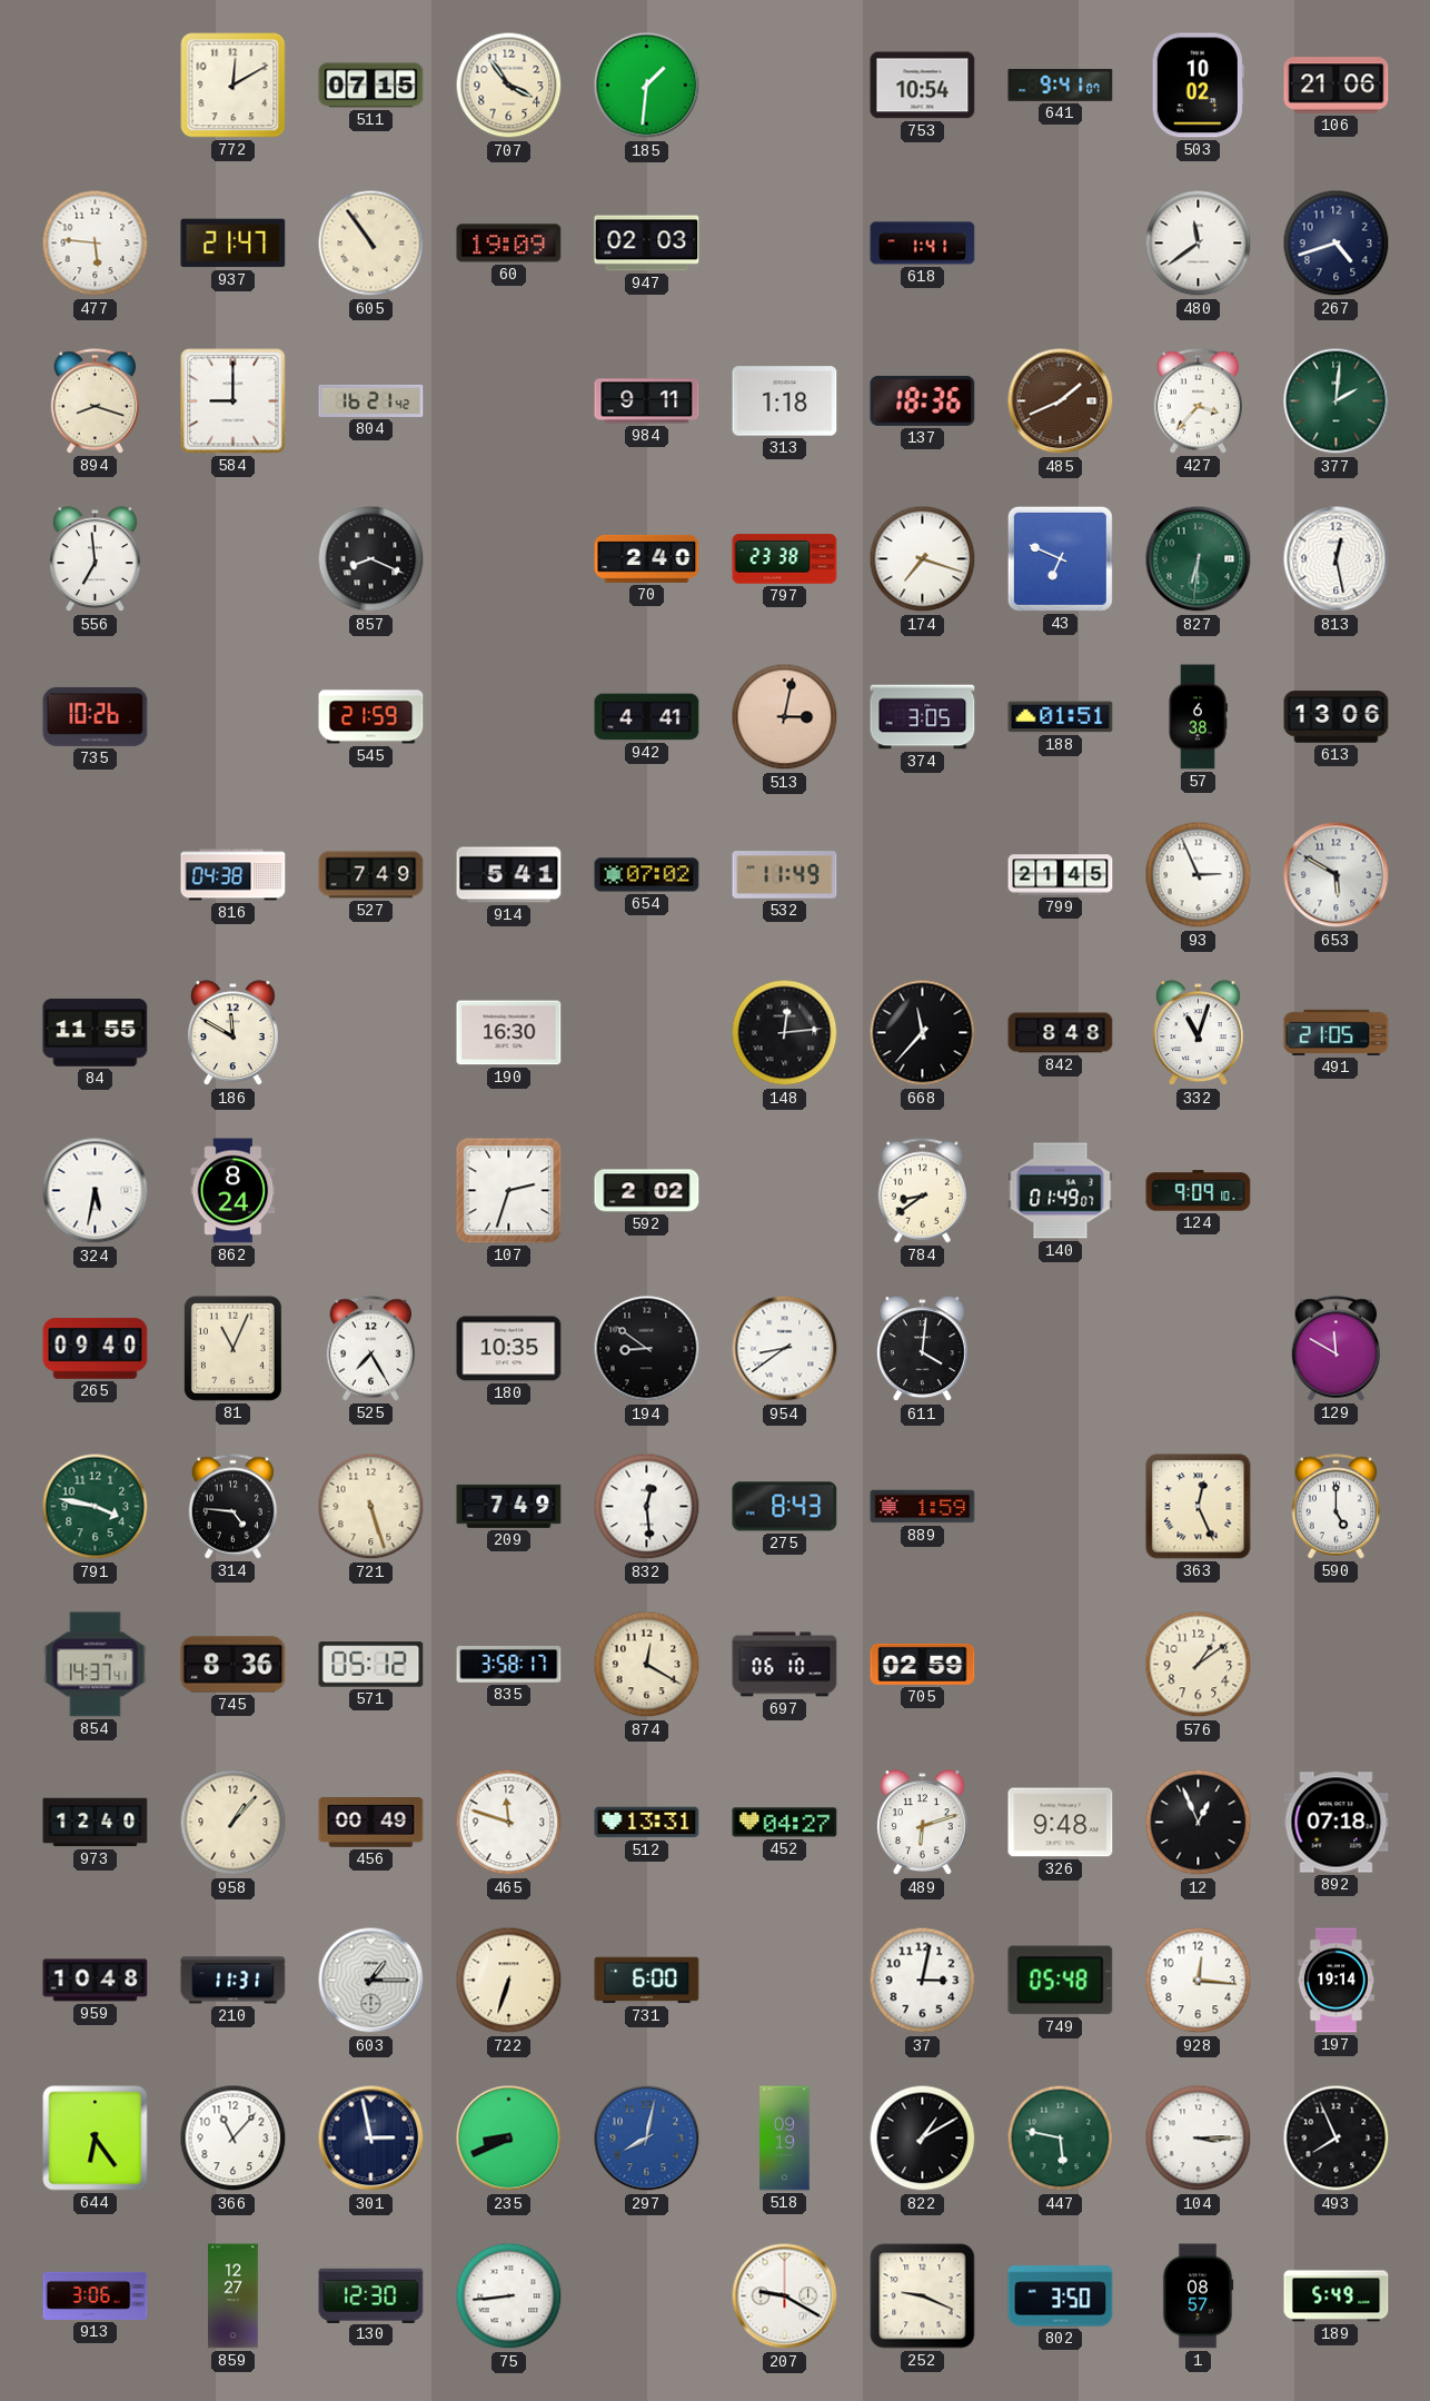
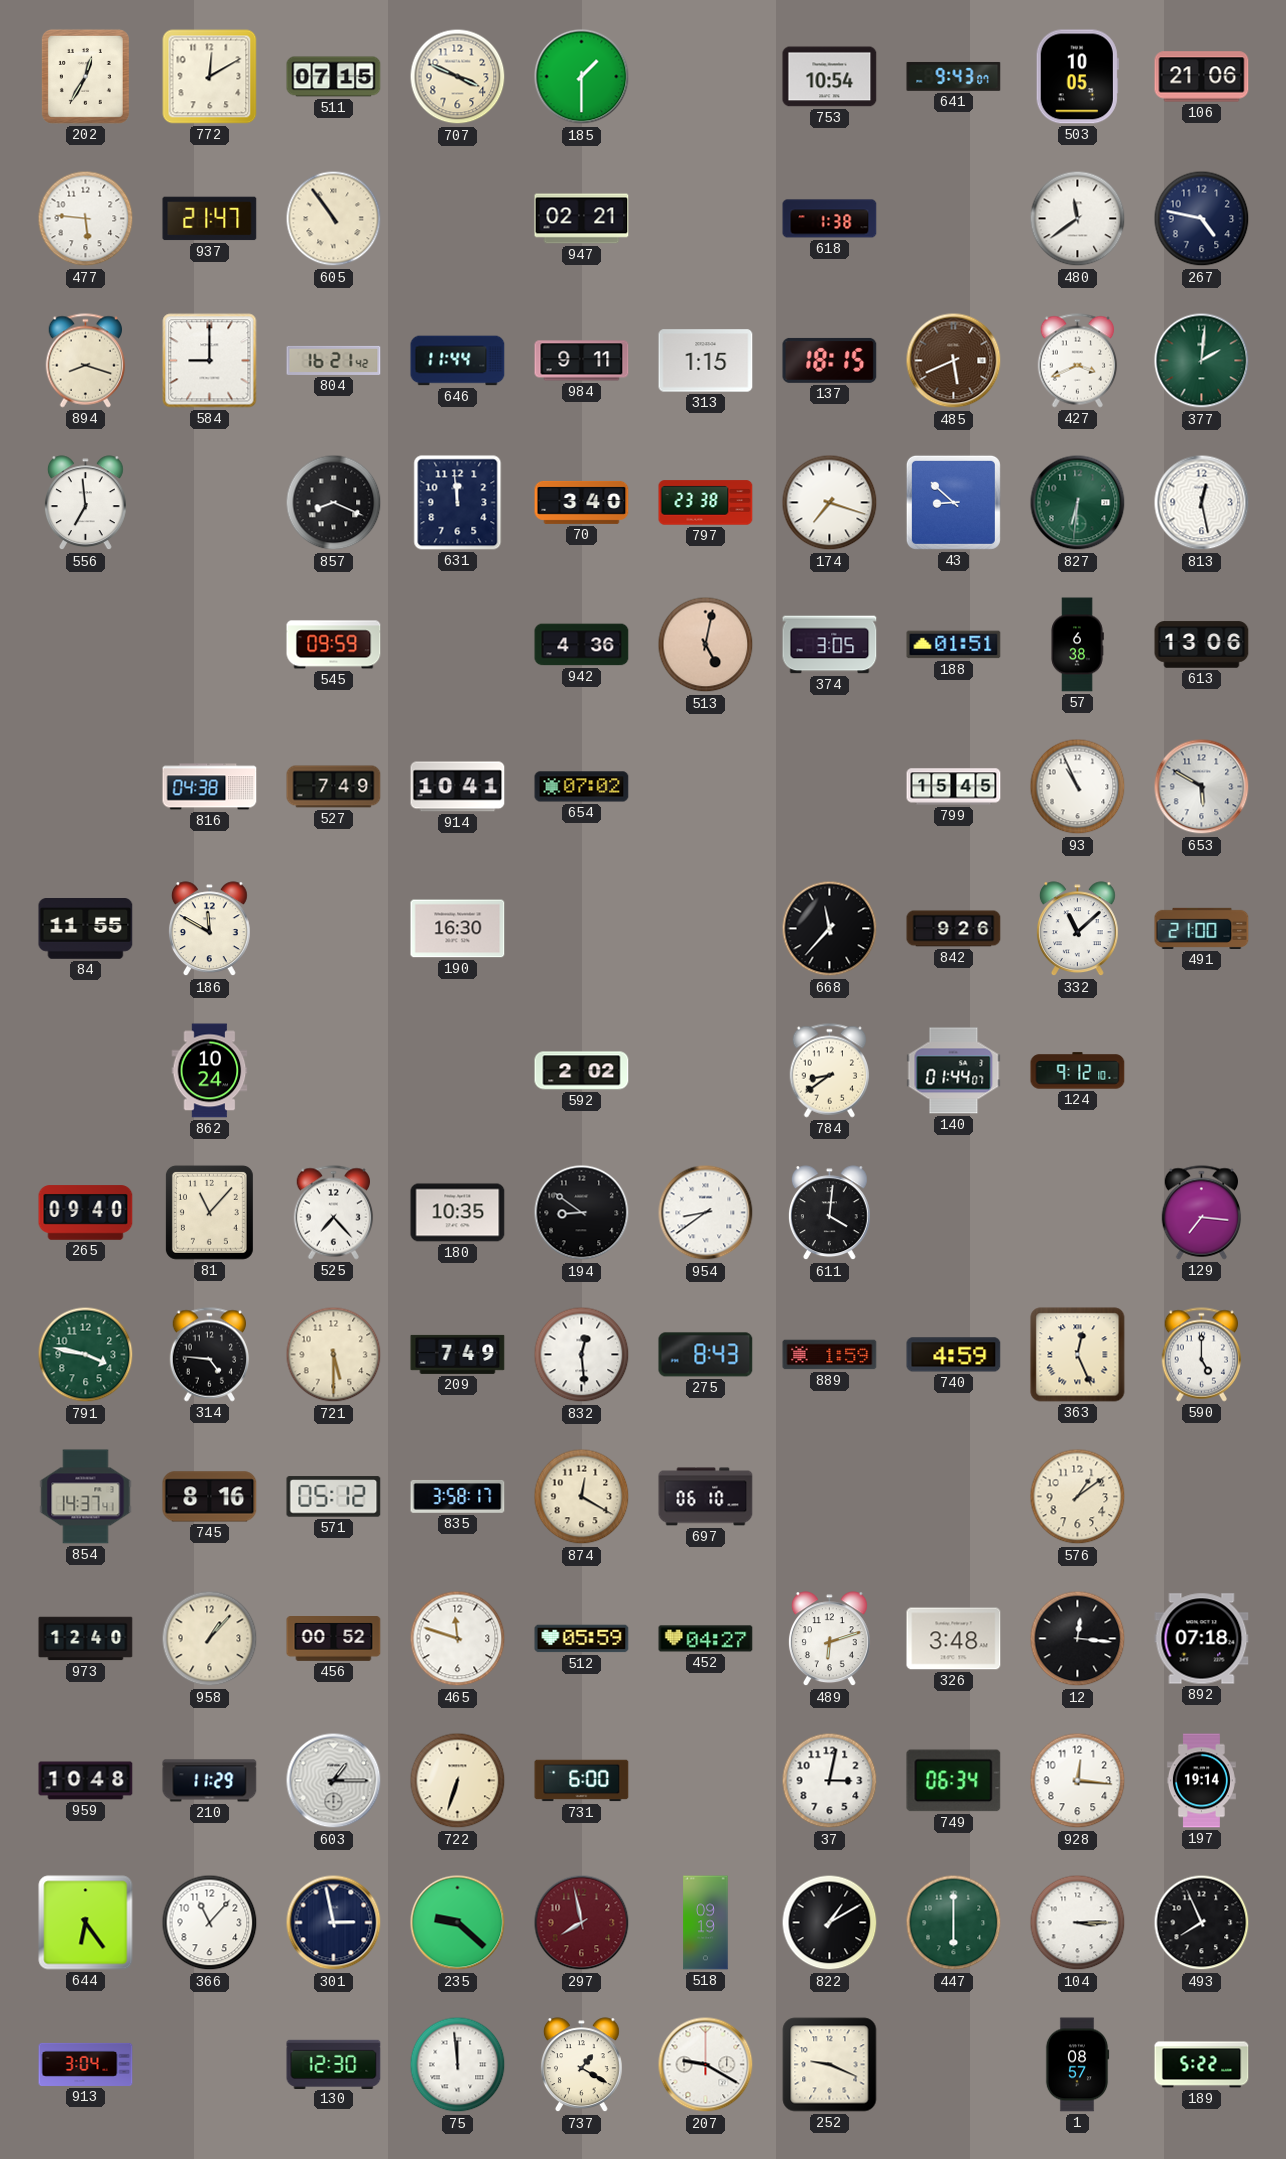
202: none -> 12:35 (85, 76)
707: 3:54 -> 3:49 (458, 77)
185: 1:31 -> 1:30 (582, 77)
641: 9:41 -> 9:43 (954, 76)
503: 10:02 -> 10:05 (1077, 77)
60: 19:09 -> none (509, 244)
947: 02:03 -> 02:21 (582, 219)
618: 1:41 -> 1:38 (830, 219)
267: 4:42 -> 4:47 (1202, 219)
646: none -> 11:44 (458, 361)
313: 1:18 -> 1:15 (706, 361)
137: 18:36 -> 18:15 (830, 360)
485: 1:41 -> 5:41 (954, 361)
427: 3:37 -> 3:41 (1078, 361)
631: none -> 11:59 (458, 503)
70: 2:40 -> 3:40 (582, 502)
43: 6:49 -> 8:52 (953, 502)
735: 10:26 -> none (96, 716)
545: 21:59 -> 09:59 (334, 645)
942: 4:41 -> 4:36 (582, 645)
513: 3:02 -> 5:02 (706, 645)
914: 5:41 -> 10:41 (458, 787)
532: 11:49 -> none (785, 875)
799: 21:45 -> 15:45 (954, 787)
93: 2:56 -> 10:56 (1078, 787)
148: 12:14 -> none (785, 1033)
842: 8:48 -> 9:26 (954, 929)
332: 11:03 -> 11:08 (1077, 929)
491: 21:05 -> 21:00 (1202, 928)
324: 5:32 -> none (96, 1191)
862: 8:24 -> 10:24 (210, 1071)
107: 2:33 -> none (509, 1191)
140: 01:49 -> 01:44 (954, 1071)
124: 9:09 -> 9:12 (1078, 1071)
81: 11:04 -> 11:07 (209, 1212)
525: 7:25 -> 7:23 (334, 1213)
129: 11:50 -> 7:16 (1202, 1213)
721: 5:27 -> 5:30 (334, 1355)
740: none -> 4:59 (954, 1355)
745: 8:36 -> 8:16 (210, 1497)
705: 02:59 -> none (923, 1664)
456: 00:49 -> 00:52 (334, 1639)
512: 13:31 -> 05:59 (582, 1639)
326: 9:48 -> 3:48 (954, 1639)
12: 12:56 -> 12:16 (1078, 1639)
210: 11:31 -> 11:29 (210, 1781)
749: 05:48 -> 06:34 (954, 1781)
235: 8:41 -> 9:22 (458, 1923)
297: 8:02 -> 7:58 (582, 1923)
297 dial: blue -> burgundy (582, 1923)
447: 5:47 -> 6:00 (954, 1923)
913: 3:06 -> 3:04 (86, 2064)
859: 12:27 -> none (234, 2296)
75: 8:44 -> 11:59 (458, 2065)
737: none -> 1:20 (581, 2065)
802: 3:50 -> none (1061, 2296)
189: 5:49 -> 5:22 (1202, 2065)
